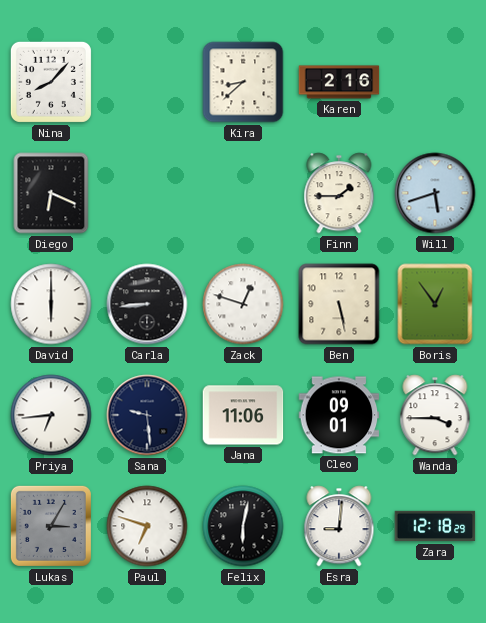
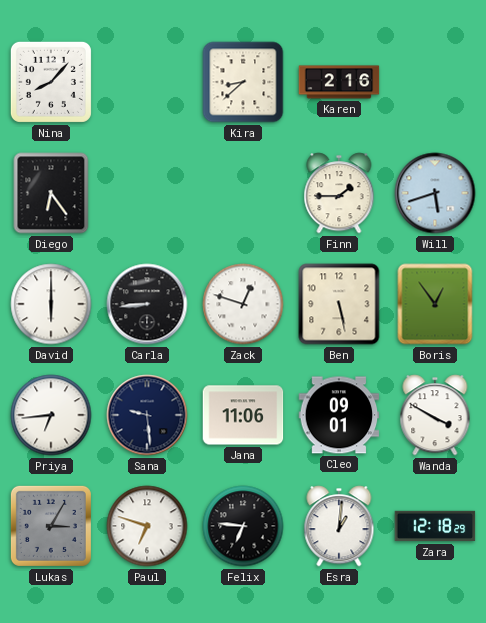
Diego: 6:19 -> 6:24 (51, 193)
Wanda: 3:45 -> 3:50 (435, 415)
Felix: 6:02 -> 6:46 (243, 526)
Esra: 9:01 -> 1:01 (339, 526)
